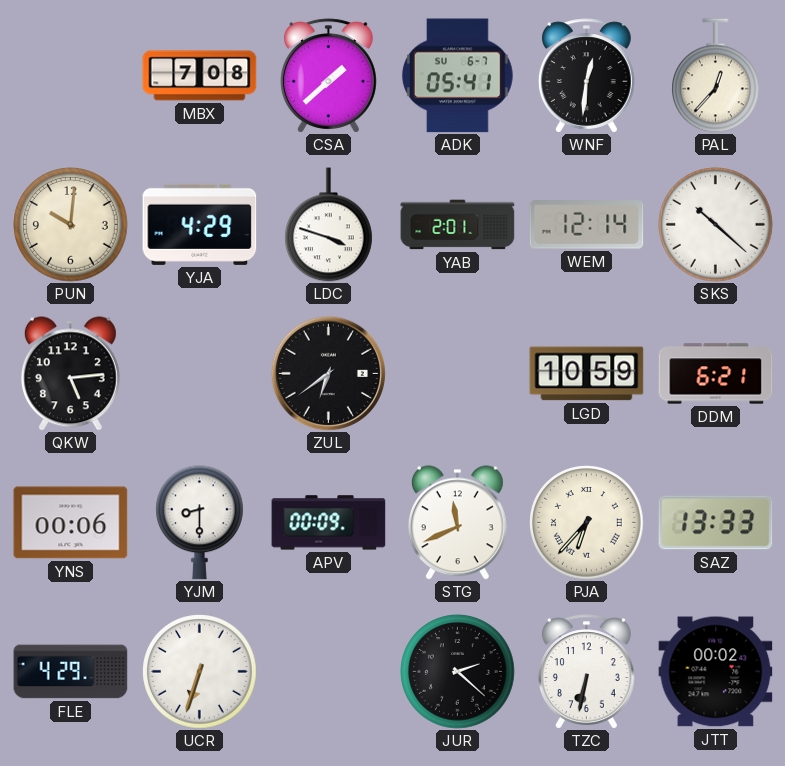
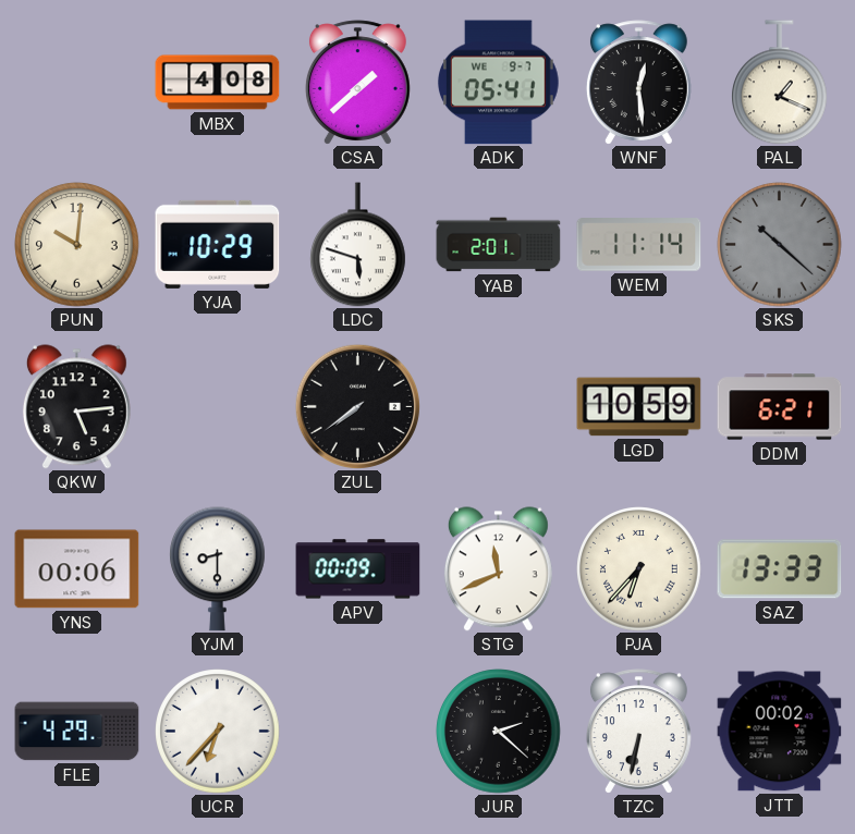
MBX: 7:08 -> 4:08 (218, 83)
ADK date: SU 6-7 -> WE 9-7 (498, 83)
WNF: 12:31 -> 12:29 (638, 83)
PAL: 12:37 -> 1:19 (780, 83)
YJA: 4:29 -> 10:29 (218, 244)
LDC: 3:48 -> 5:48 (358, 245)
WEM: 12:14 -> 11:14 (639, 245)
SKS dial: white -> grey (780, 245)
ZUL: 6:39 -> 7:39 (357, 406)
UCR: 6:33 -> 6:37 (218, 732)
